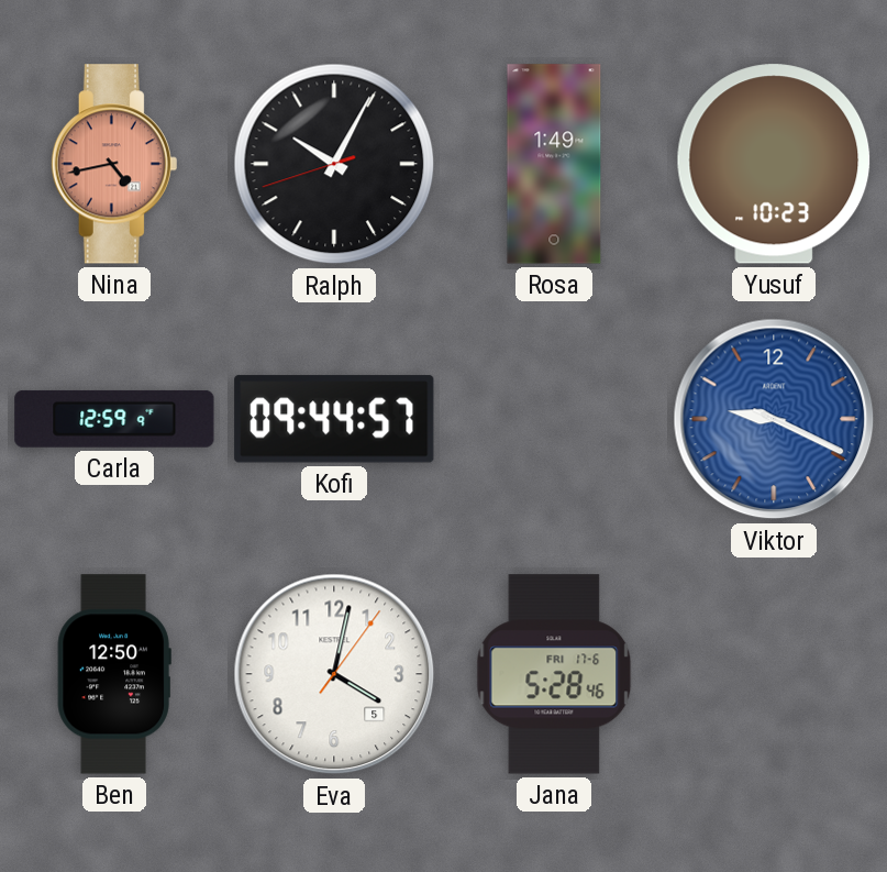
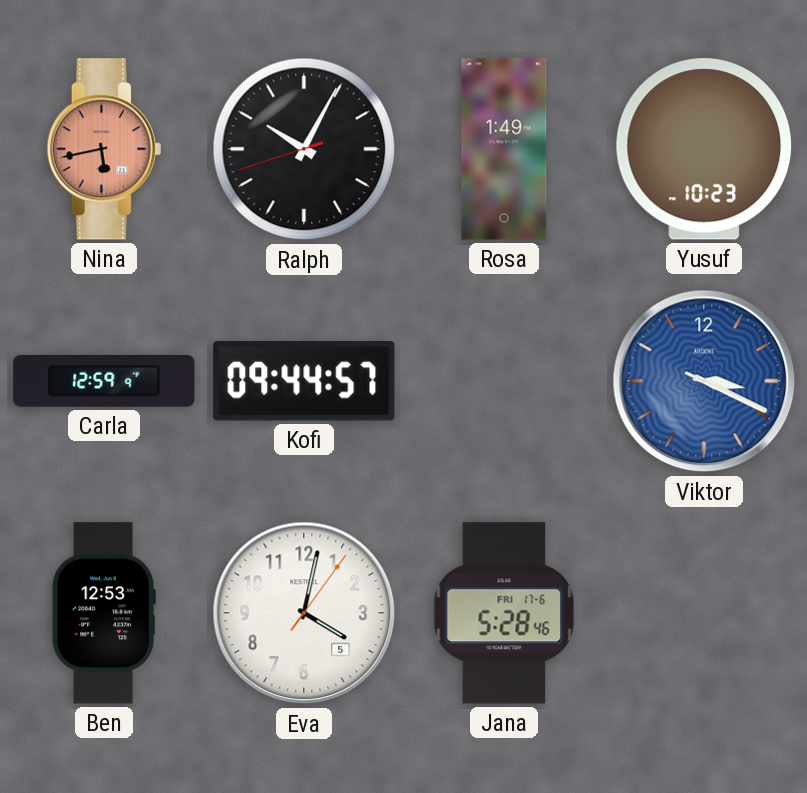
Nina: 4:43 -> 5:43 (104, 149)
Viktor: 9:19 -> 3:19 (704, 381)
Ben: 12:50 -> 12:53 (104, 613)
